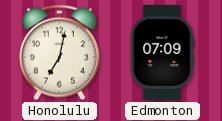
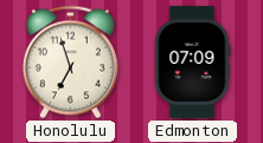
Honolulu: 7:02 -> 6:57 (70, 63)
